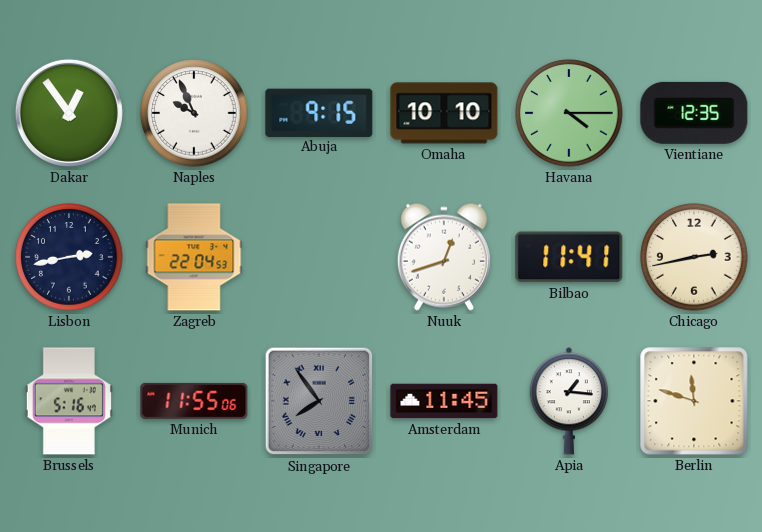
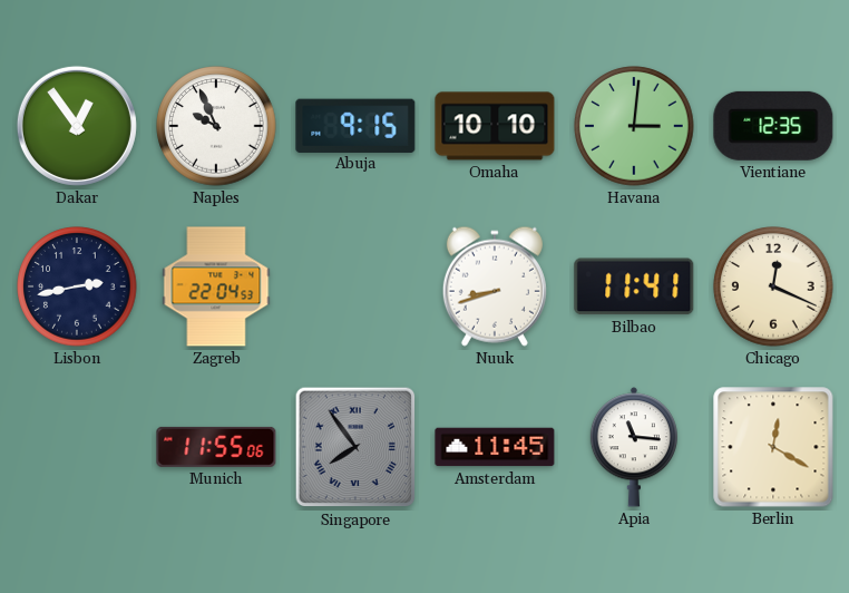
Havana: 4:15 -> 3:01 (634, 126)
Nuuk: 12:42 -> 8:42 (495, 286)
Chicago: 2:43 -> 12:19 (773, 286)
Brussels: 5:16 -> none (69, 401)
Apia: 1:16 -> 11:16 (633, 447)
Berlin: 11:48 -> 12:20 (773, 447)
